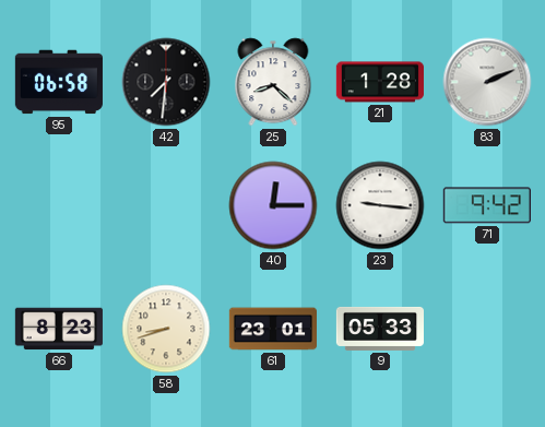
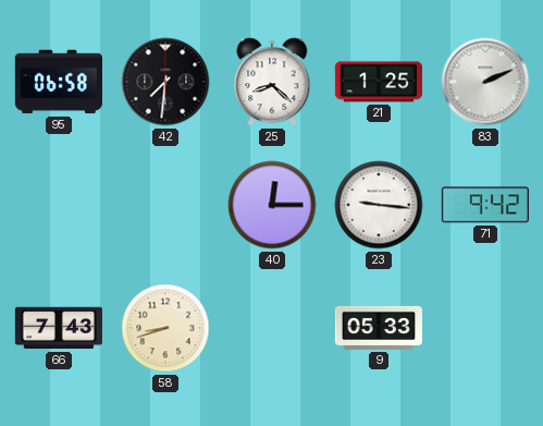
21: 1:28 -> 1:25 (379, 82)
66: 8:23 -> 7:43 (59, 328)
61: 23:01 -> none (272, 329)
